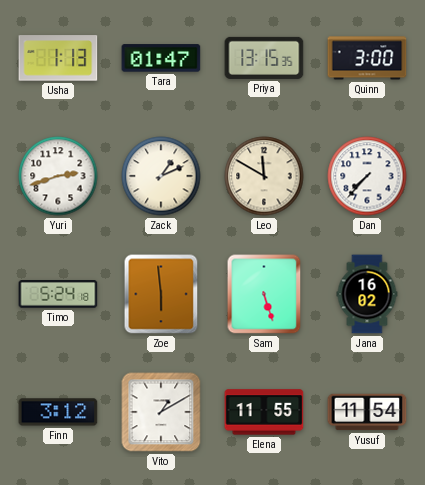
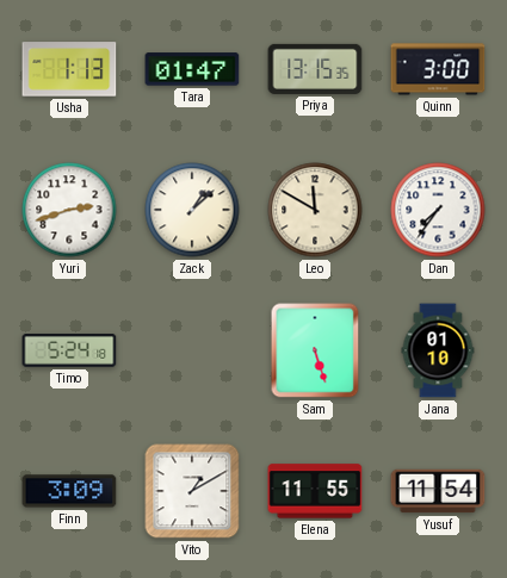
Zack: 1:11 -> 1:08 (192, 210)
Dan: 7:37 -> 7:36 (438, 210)
Zoe: 5:59 -> none (161, 294)
Jana: 16:02 -> 01:10 (438, 350)
Finn: 3:12 -> 3:09 (69, 491)
